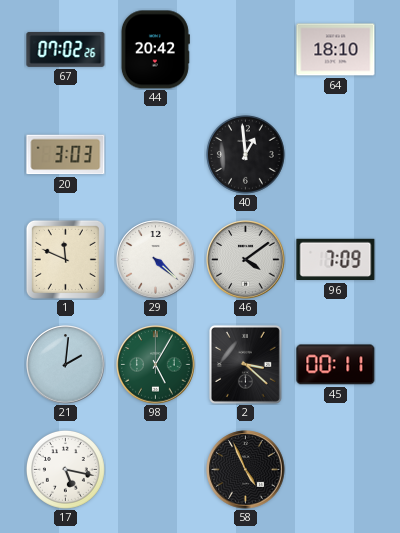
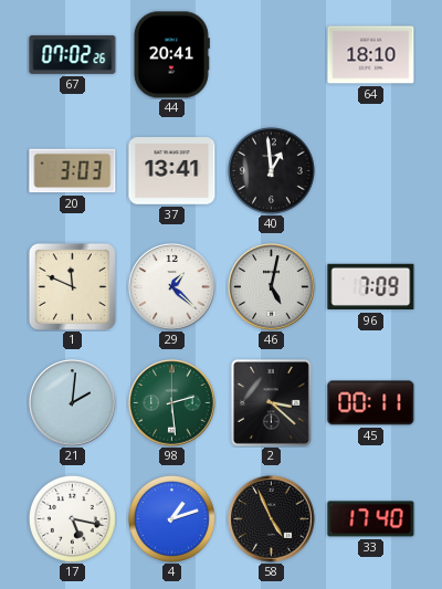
44: 20:42 -> 20:41 (171, 55)
37: none -> 13:41 (172, 171)
29: 4:22 -> 1:22 (172, 287)
46: 4:09 -> 5:02 (272, 287)
98: 5:05 -> 2:29 (172, 403)
4: none -> 1:12 (171, 518)
33: none -> 17:40 (371, 519)
